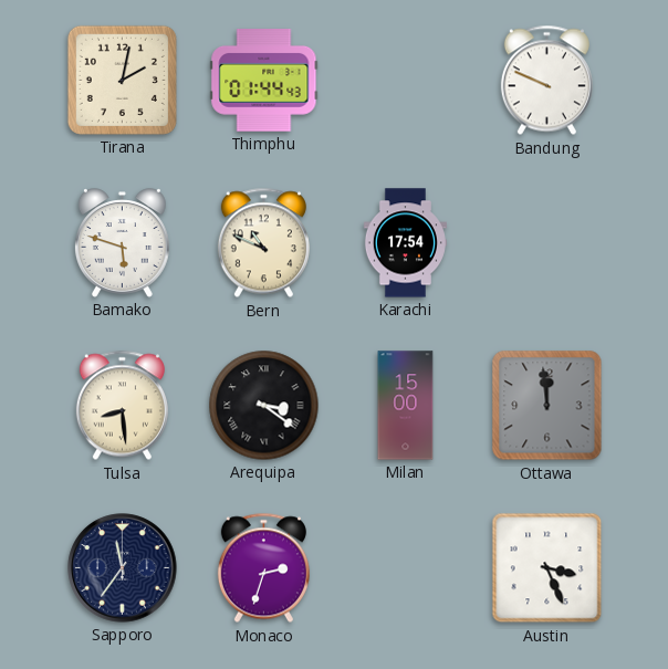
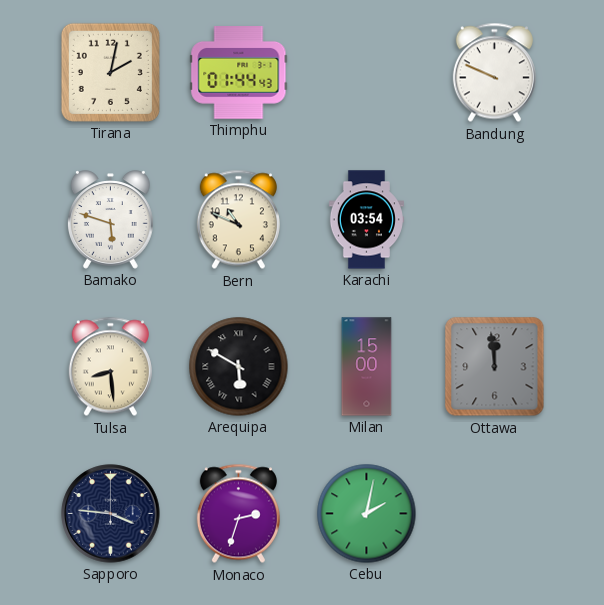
Karachi: 17:54 -> 03:54 (366, 220)
Arequipa: 3:21 -> 5:50 (239, 367)
Sapporo: 11:36 -> 3:46 (111, 514)
Cebu: none -> 2:02 (367, 514)
Austin: 3:26 -> none (547, 568)
